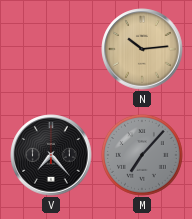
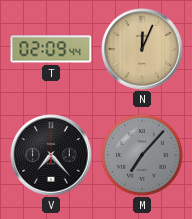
T: none -> 02:09 (51, 49)
N: 10:14 -> 12:04 (142, 49)
